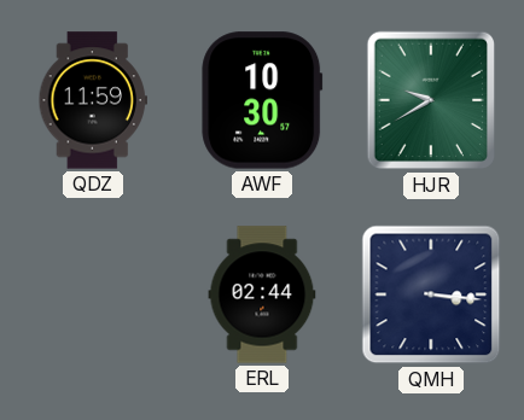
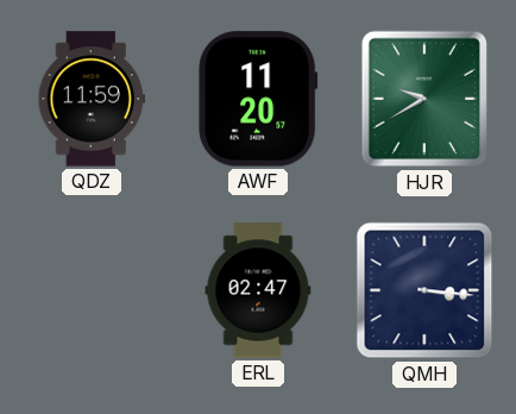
AWF: 10:30 -> 11:20 (258, 99)
ERL: 02:44 -> 02:47 (258, 290)
